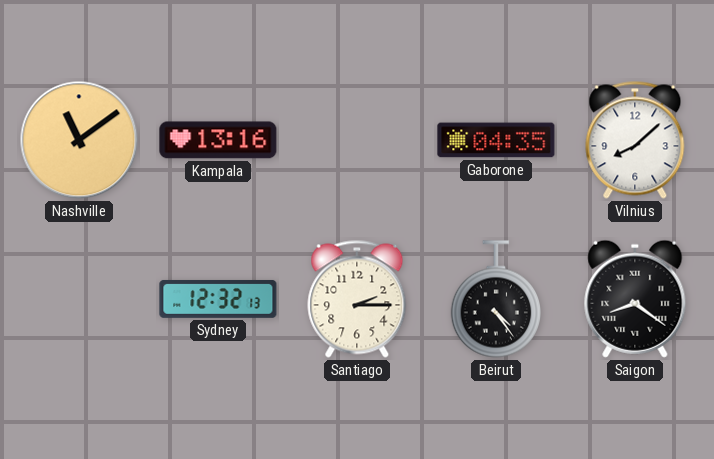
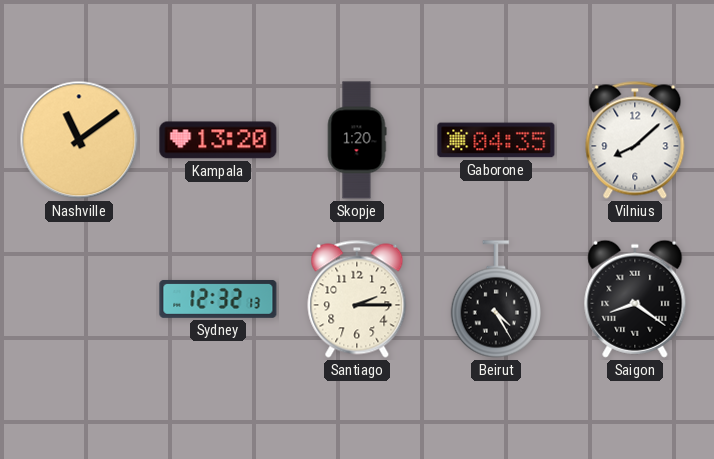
Kampala: 13:16 -> 13:20 (218, 140)
Skopje: none -> 1:20 (357, 140)
Beirut: 4:24 -> 4:25 (495, 299)
